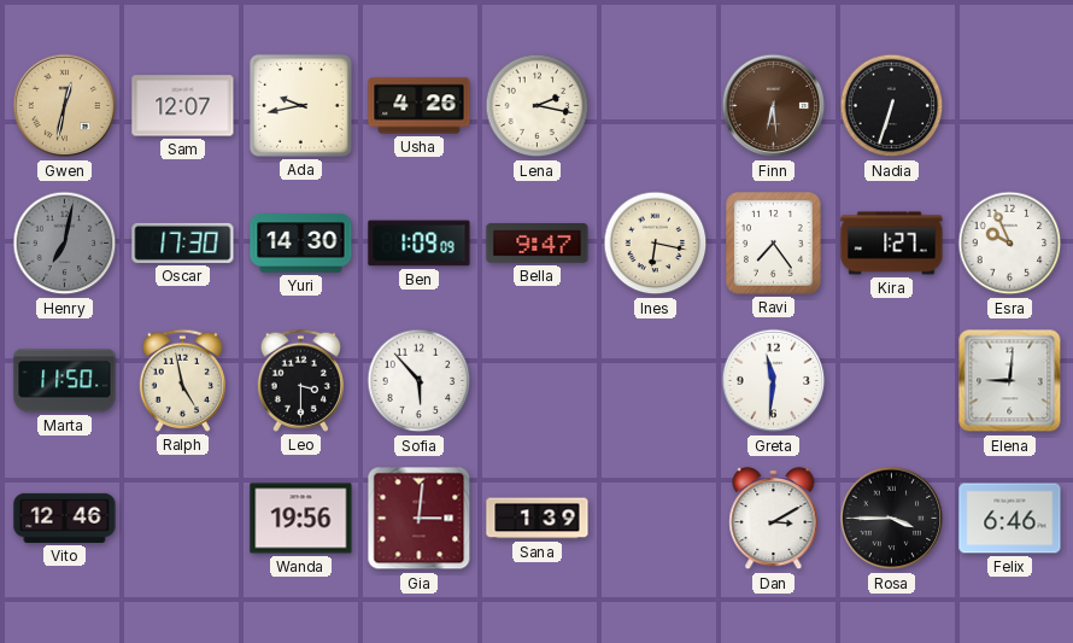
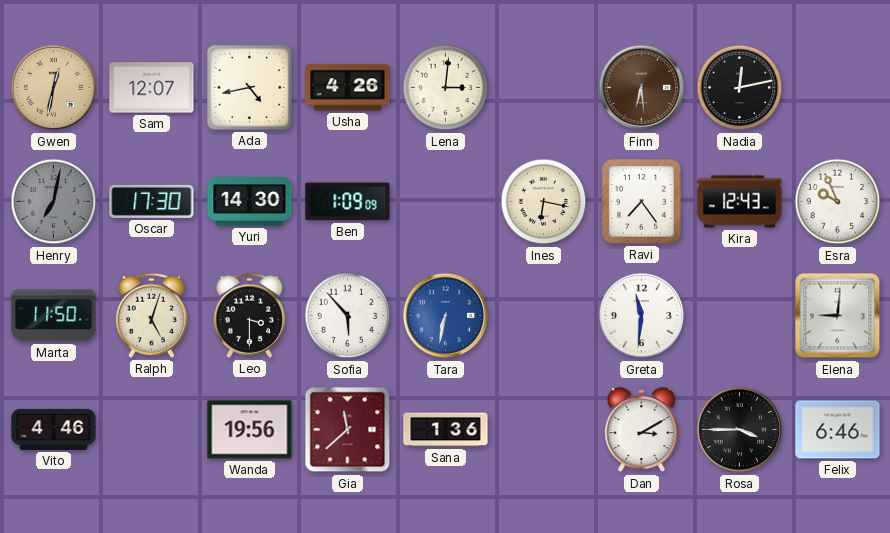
Ada: 9:43 -> 4:43 (249, 87)
Lena: 2:17 -> 3:01 (446, 88)
Nadia: 6:33 -> 12:13 (740, 88)
Bella: 9:47 -> none (538, 244)
Kira: 1:27 -> 12:43 (740, 202)
Ralph: 4:58 -> 5:03 (151, 315)
Tara: none -> 6:32 (446, 316)
Vito: 12:46 -> 4:46 (54, 429)
Gia: 3:01 -> 11:38 (348, 430)
Sana: 1:39 -> 1:36 (446, 430)
